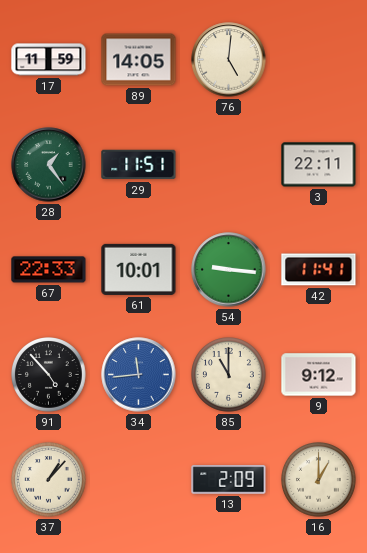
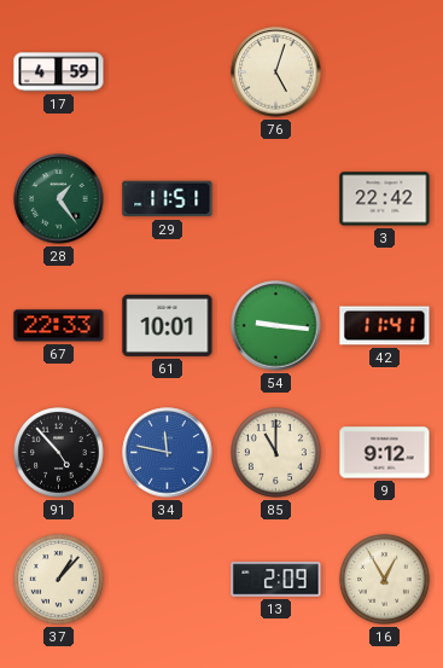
17: 11:59 -> 4:59 (59, 72)
89: 14:05 -> none (139, 60)
76: 5:01 -> 5:03 (276, 72)
3: 22:11 -> 22:42 (385, 199)
34: 11:44 -> 11:47 (168, 453)
16: 1:00 -> 12:55 (385, 580)
